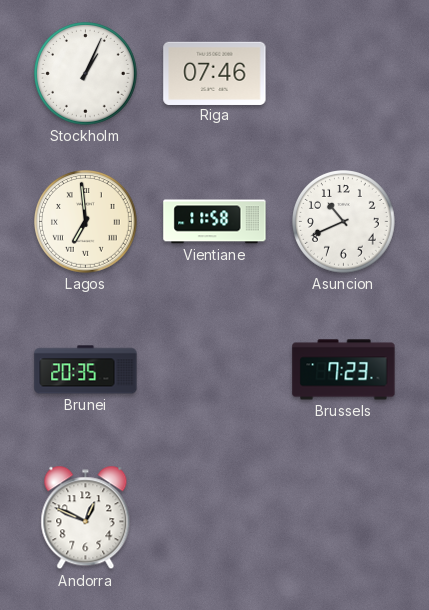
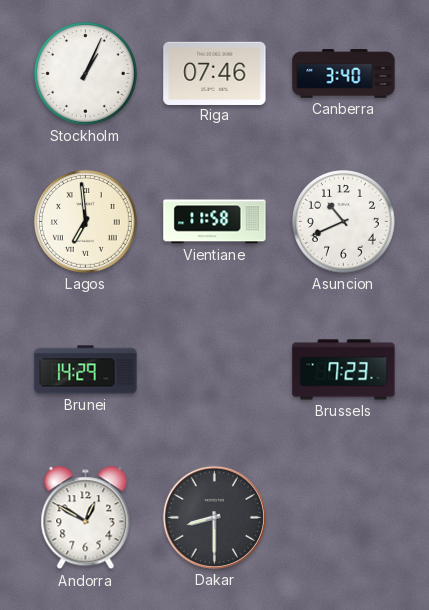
Canberra: none -> 3:40 (344, 74)
Brunei: 20:35 -> 14:29 (86, 370)
Andorra: 12:49 -> 12:50 (86, 518)
Dakar: none -> 8:30 (214, 517)
